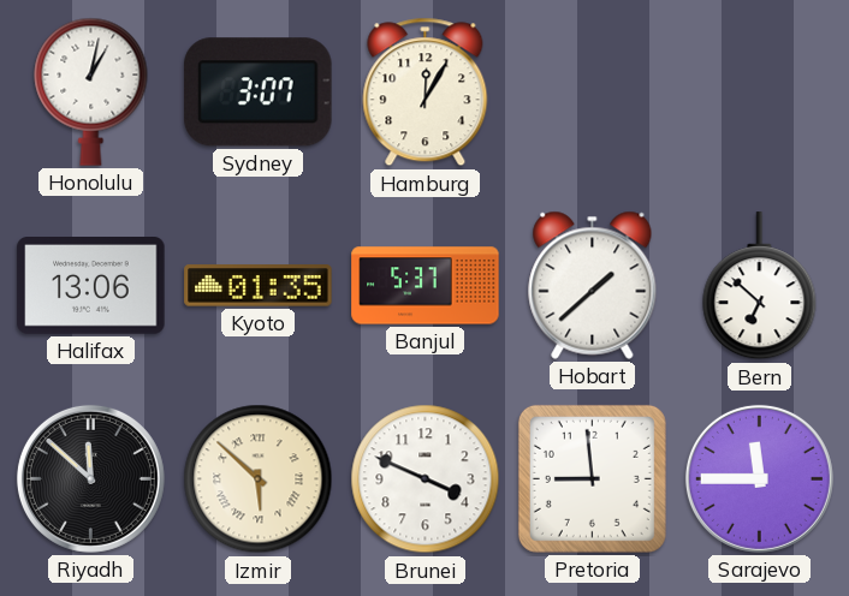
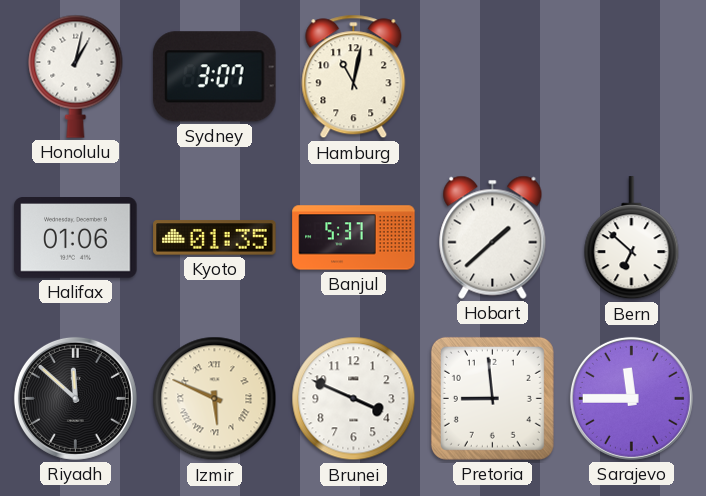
Hamburg: 12:05 -> 11:02 (354, 77)
Halifax: 13:06 -> 01:06 (76, 238)
Izmir: 5:52 -> 5:49 (215, 399)
